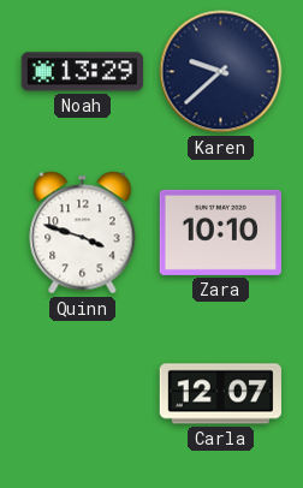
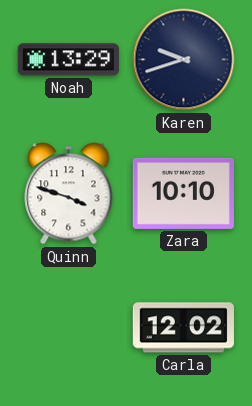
Karen: 9:38 -> 9:42 (184, 60)
Carla: 12:07 -> 12:02 (183, 328)
